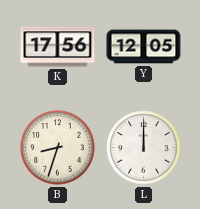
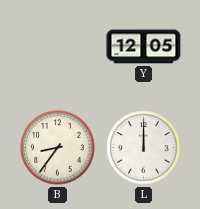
K: 17:56 -> none (58, 47)
B: 8:33 -> 8:36 (58, 148)
